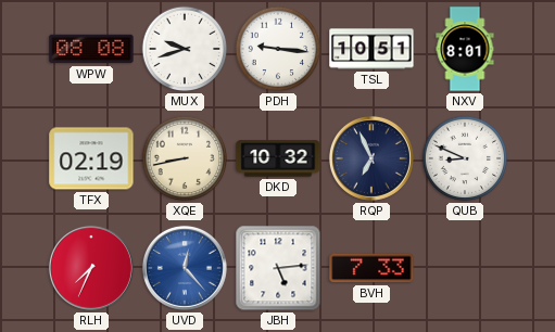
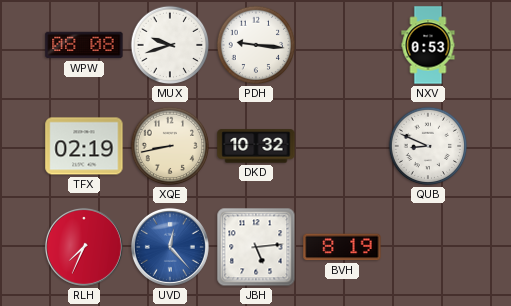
TSL: 10:51 -> none (371, 49)
NXV: 8:01 -> 0:53 (428, 45)
RQP: 6:56 -> none (371, 158)
BVH: 7:33 -> 8:19 (342, 247)
